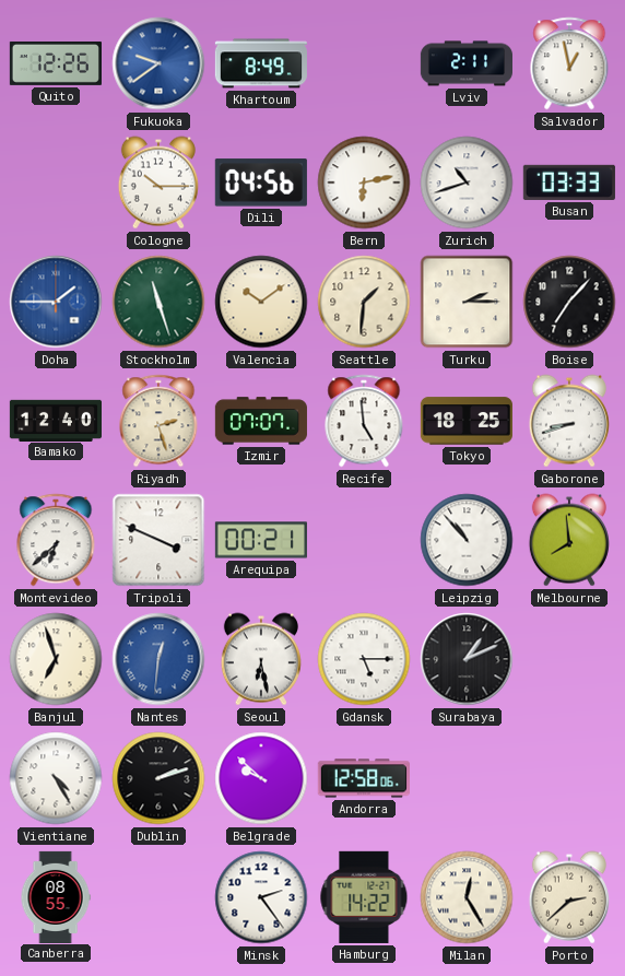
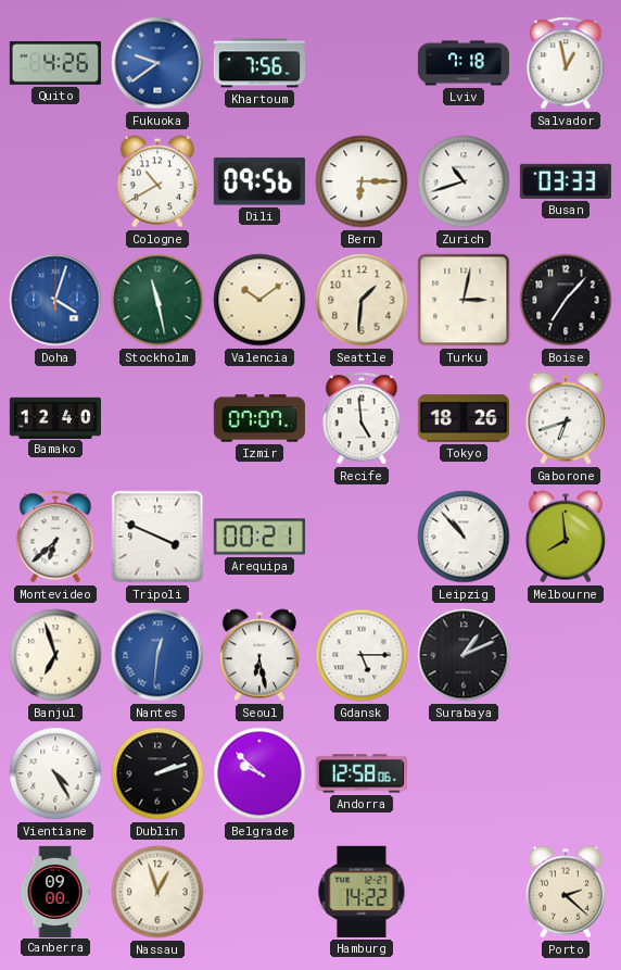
Quito: 12:26 -> 4:26 (55, 63)
Khartoum: 8:49 -> 7:56 (259, 63)
Lviv: 2:11 -> 7:18 (462, 63)
Cologne: 10:15 -> 10:40 (157, 181)
Dili: 04:56 -> 09:56 (259, 181)
Bern: 6:13 -> 6:15 (362, 181)
Doha: 1:45 -> 4:03 (55, 300)
Stockholm: 11:27 -> 11:28 (157, 300)
Turku: 2:15 -> 3:02 (464, 300)
Riyadh: 2:27 -> none (158, 421)
Tokyo: 18:25 -> 18:26 (464, 418)
Gaborone: 8:42 -> 6:42 (566, 418)
Canberra: 08:55 -> 09:00 (55, 891)
Nassau: none -> 12:57 (157, 892)
Minsk: 2:24 -> none (261, 897)
Milan: 12:25 -> none (467, 897)
Porto: 2:38 -> 2:22 (566, 892)
